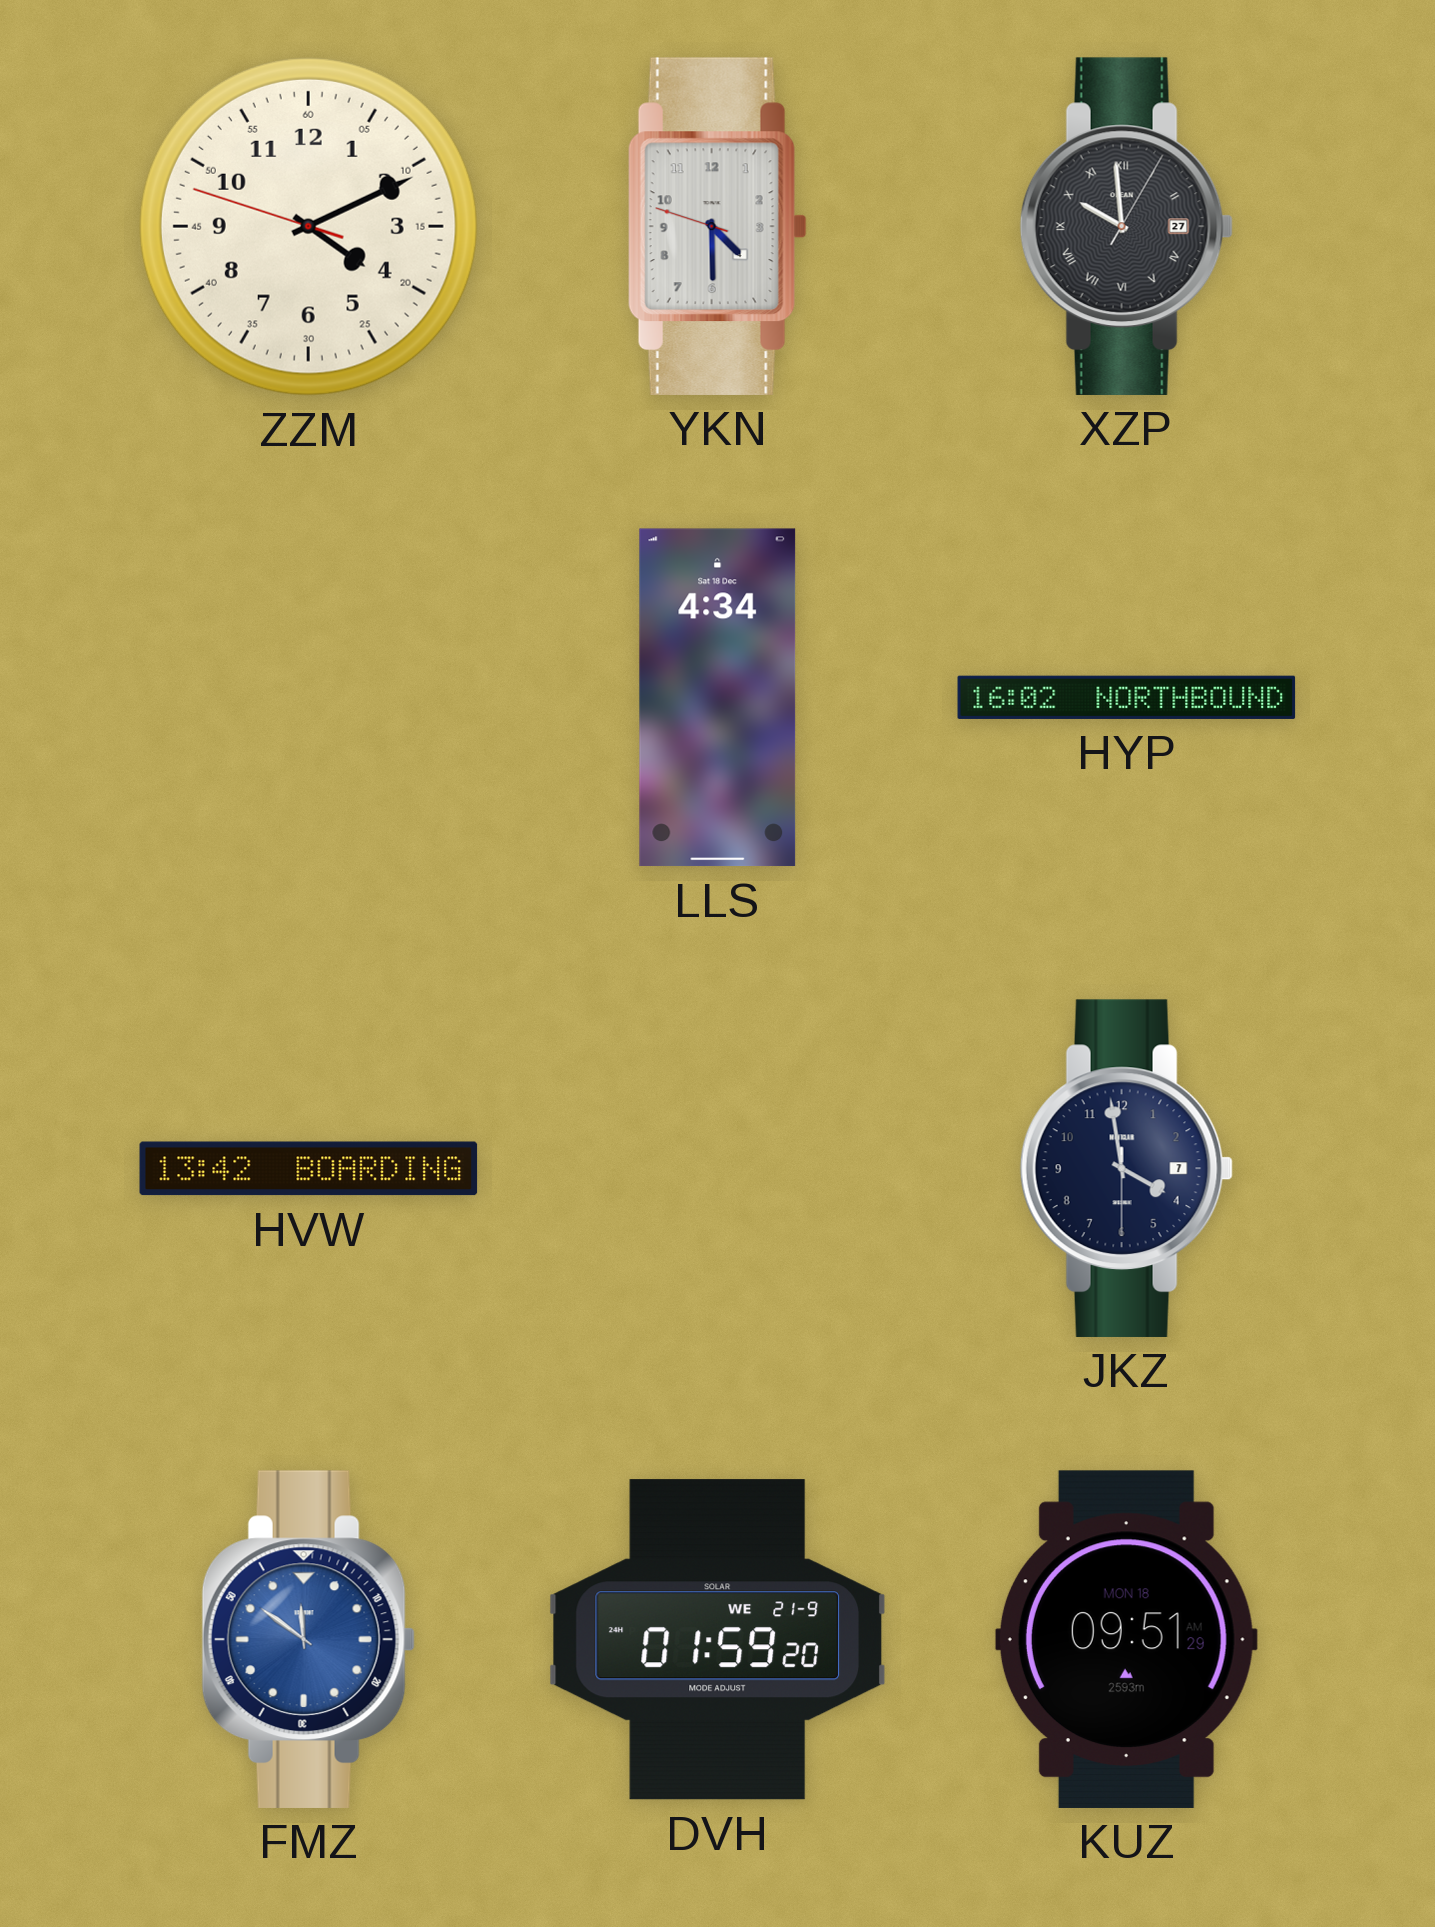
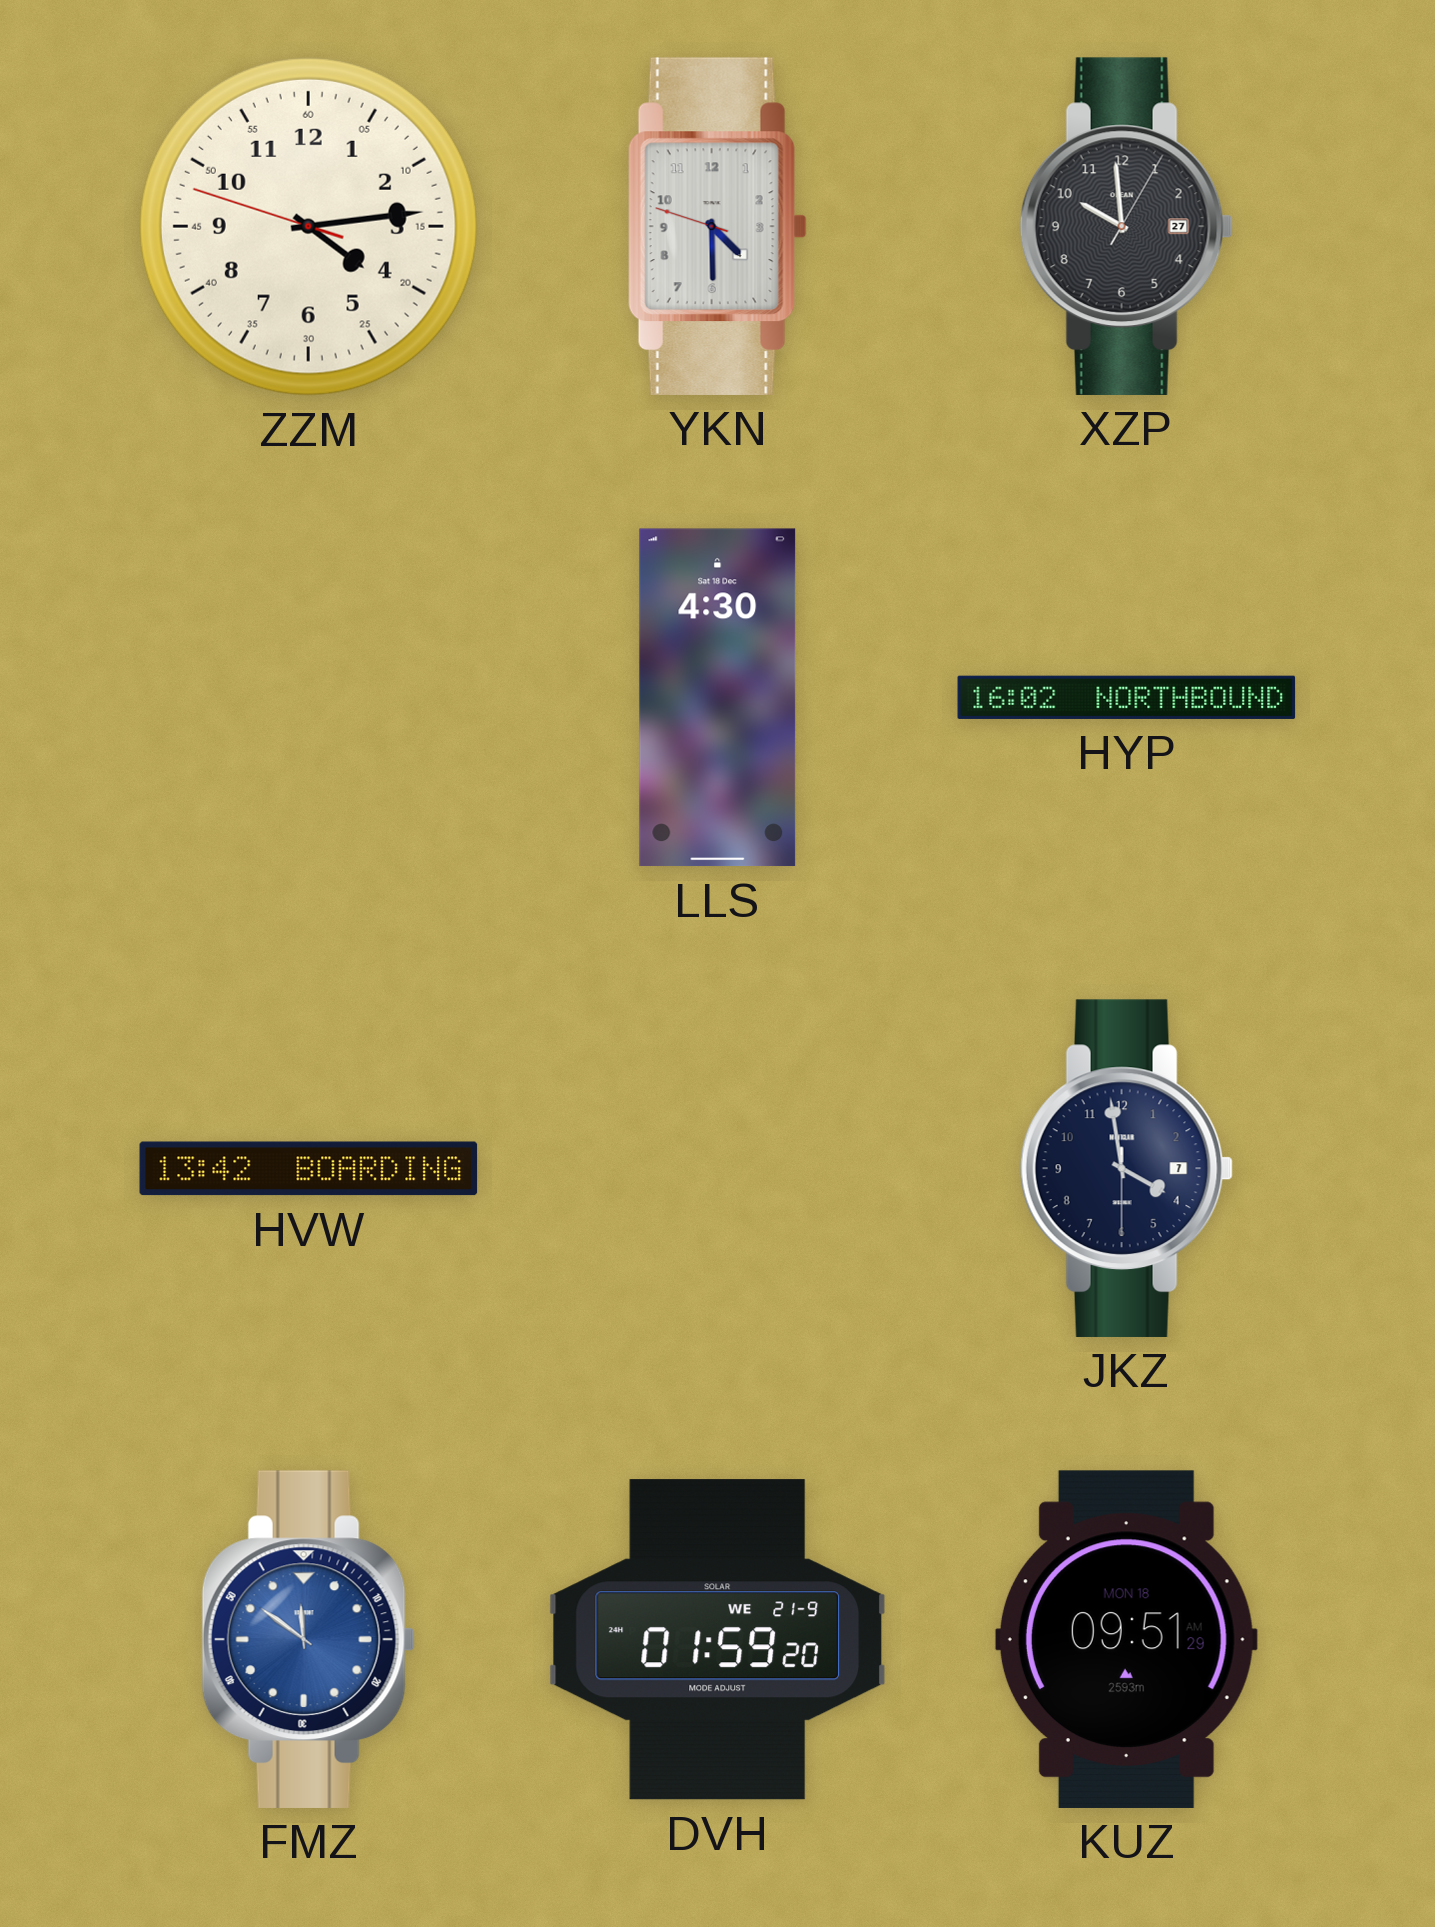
ZZM: 4:10 -> 4:13 (308, 226)
XZP numerals: Roman -> Arabic (1126, 226)
LLS: 4:34 -> 4:30 (718, 698)
